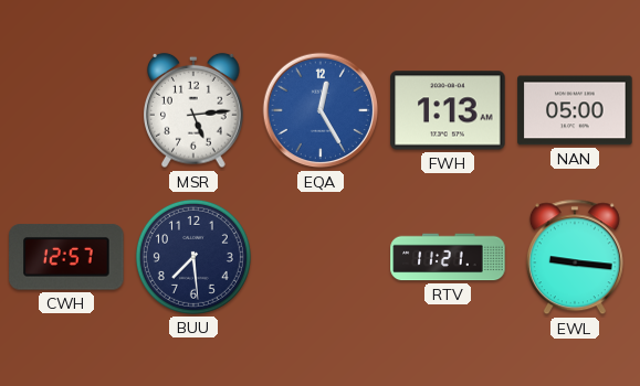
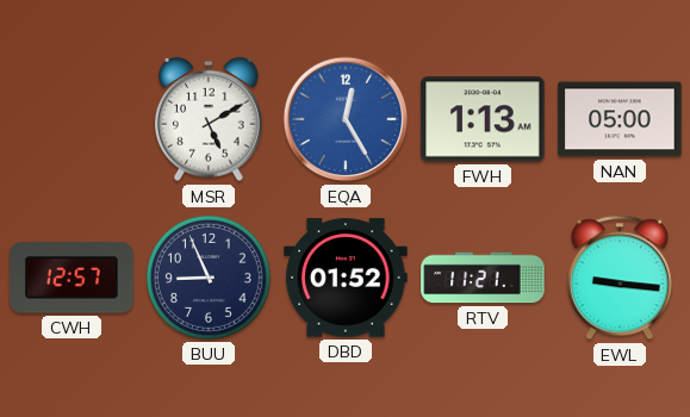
MSR: 5:14 -> 5:10 (210, 119)
BUU: 7:29 -> 8:56 (209, 278)
DBD: none -> 01:52 (346, 278)
